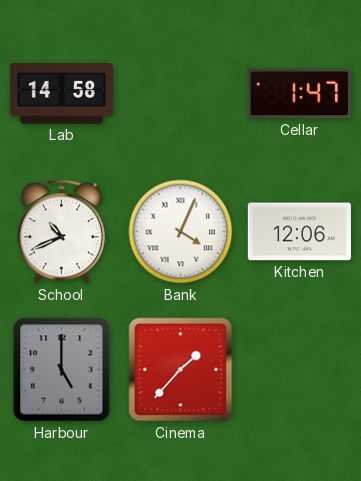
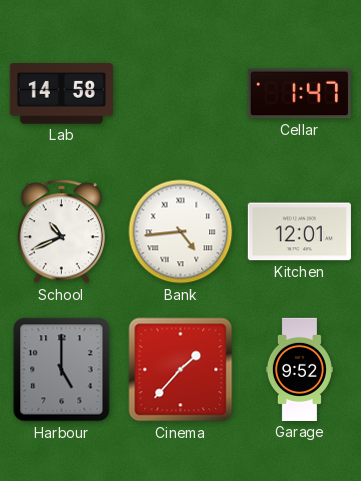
Bank: 4:04 -> 4:44 (181, 232)
Kitchen: 12:06 -> 12:01 (299, 232)
Garage: none -> 9:52 (299, 369)
